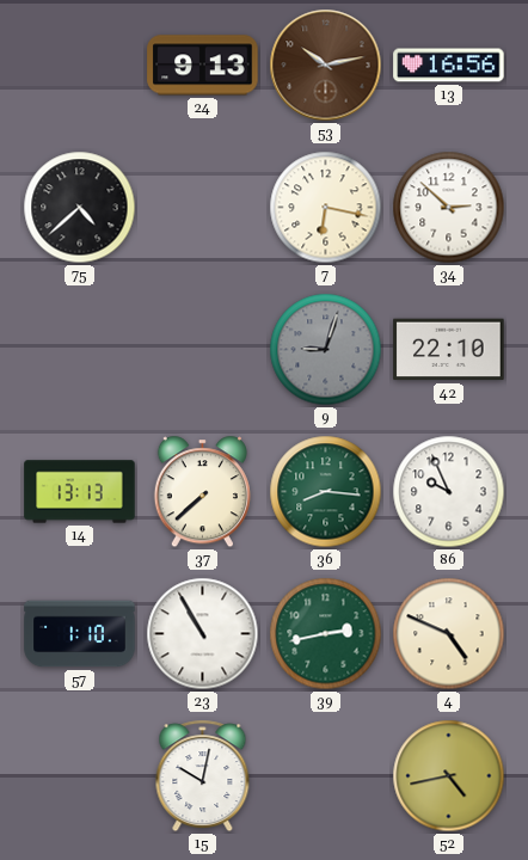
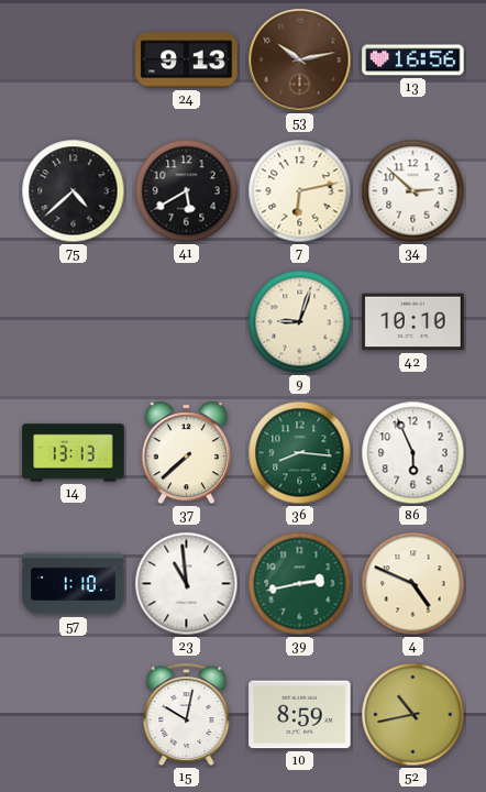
41: none -> 5:40 (187, 191)
7: 6:17 -> 6:13 (300, 191)
9 dial: grey -> cream (300, 322)
42: 22:10 -> 10:10 (413, 322)
86: 9:56 -> 5:56 (413, 453)
23: 10:55 -> 10:59 (187, 584)
10: none -> 8:59 (300, 715)
52: 4:43 -> 10:43 (413, 715)
